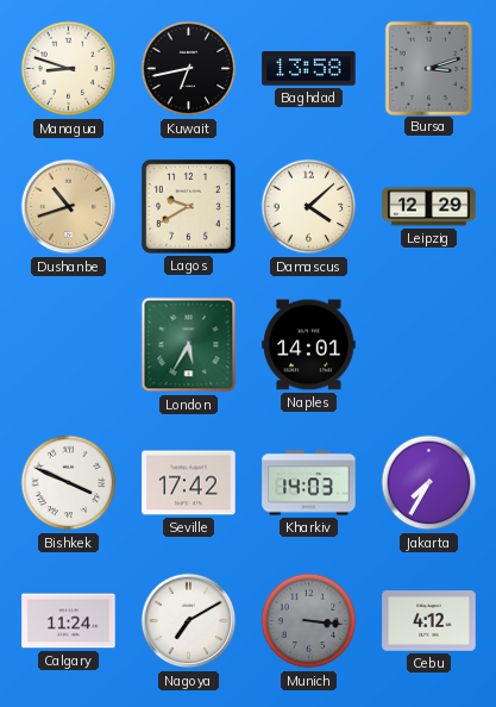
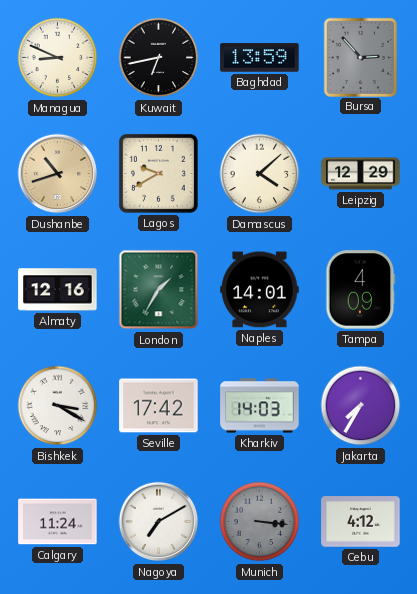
Managua: 8:48 -> 8:49 (58, 58)
Baghdad: 13:58 -> 13:59 (260, 58)
Bursa: 3:12 -> 2:53 (360, 57)
Almaty: none -> 12:16 (58, 290)
London: 5:35 -> 1:35 (159, 290)
Tampa: none -> 4:09 (361, 290)
Bishkek: 3:49 -> 3:20 (58, 406)
